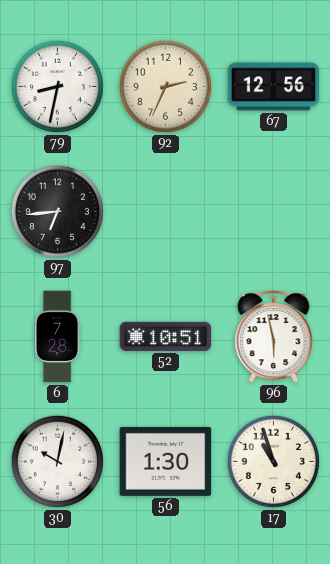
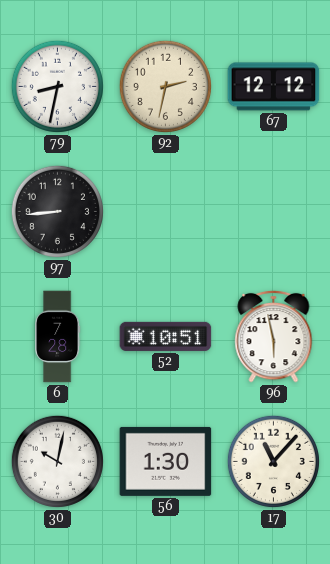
92: 2:34 -> 2:32 (165, 86)
67: 12:56 -> 12:12 (274, 87)
97: 6:44 -> 8:44 (57, 211)
17: 10:57 -> 11:07 (273, 461)
